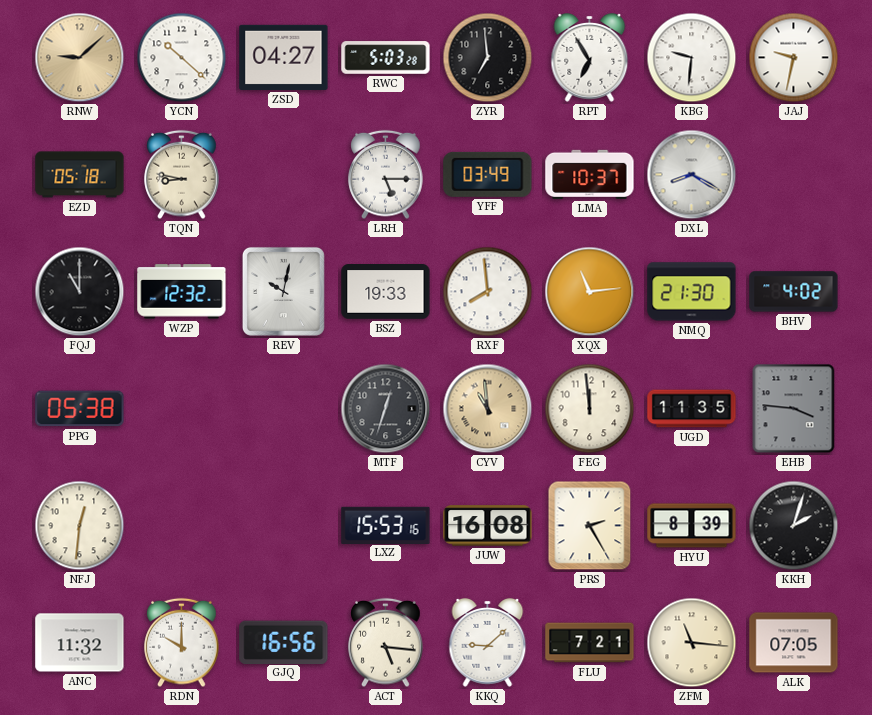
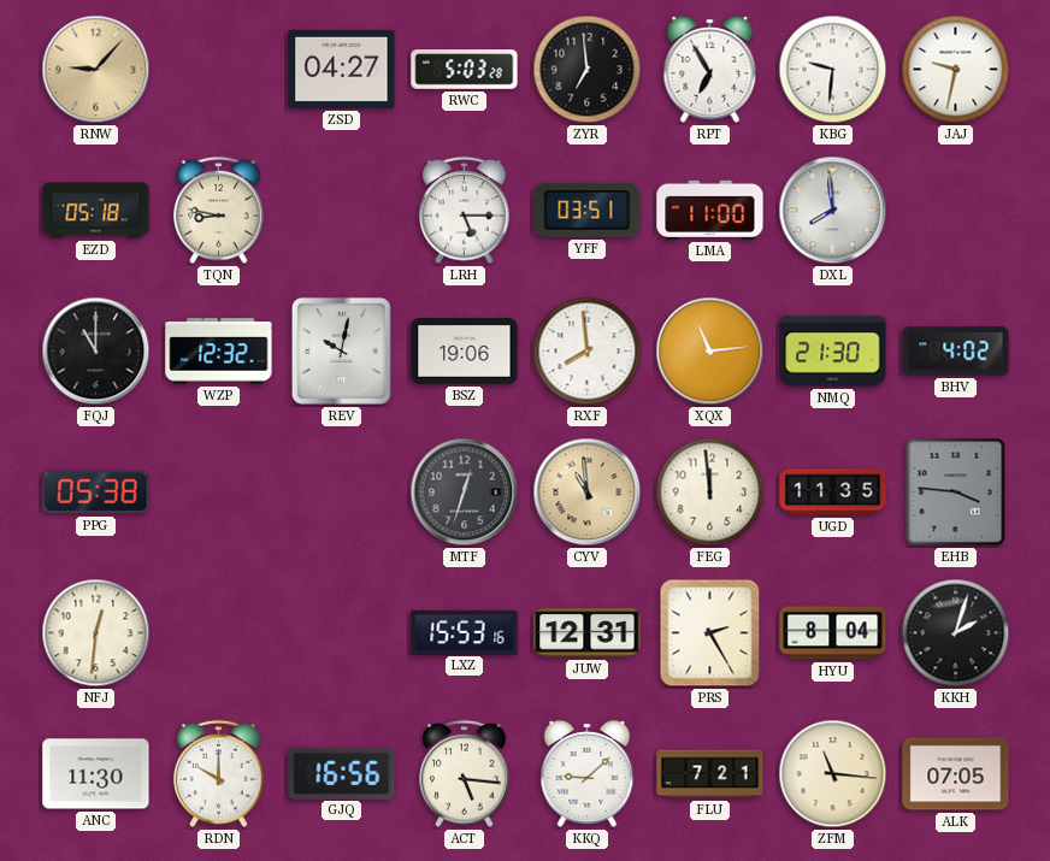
RNW: 9:08 -> 9:07 (96, 70)
YCN: 10:22 -> none (182, 58)
YFF: 03:49 -> 03:51 (588, 210)
LMA: 10:37 -> 11:00 (710, 210)
DXL: 8:20 -> 7:59 (833, 211)
BSZ: 19:33 -> 19:06 (465, 352)
JUW: 16:08 -> 12:31 (588, 633)
HYU: 8:39 -> 8:04 (833, 633)
ANC: 11:32 -> 11:30 (96, 774)
